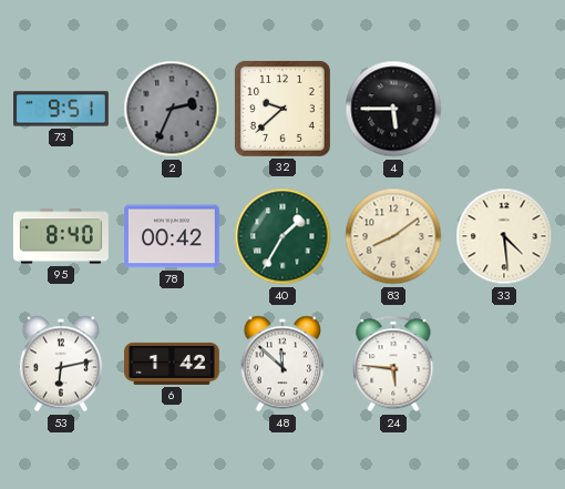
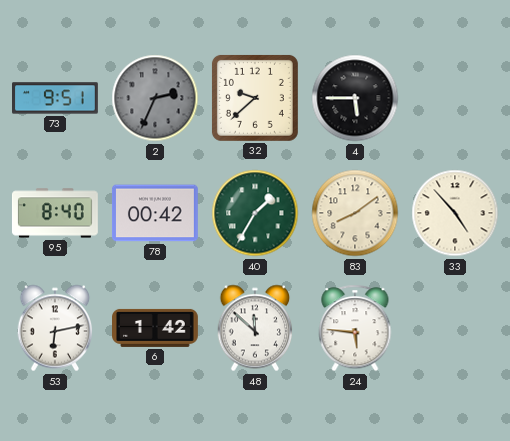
33: 4:29 -> 4:53 (455, 213)
